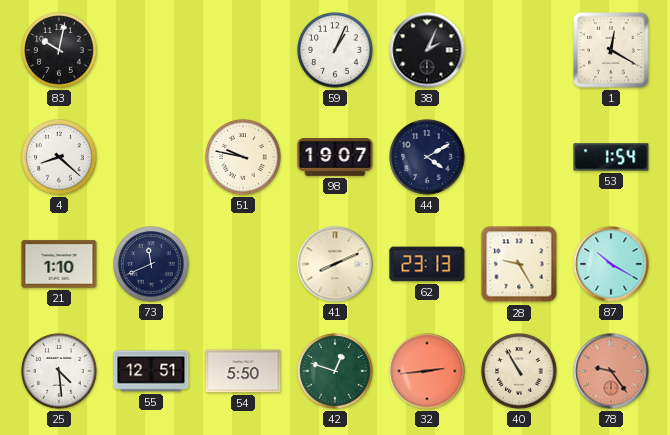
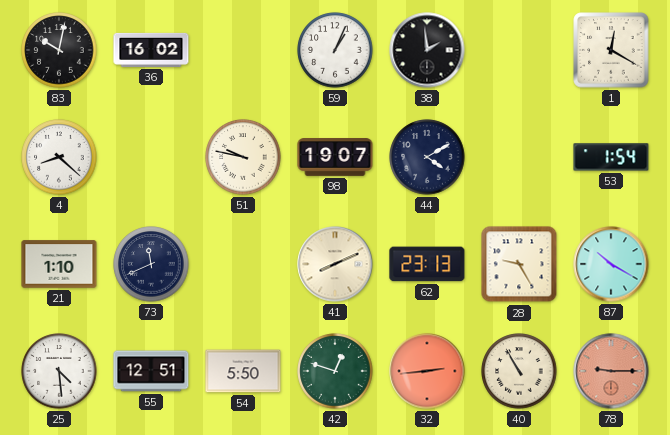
36: none -> 16:02 (151, 50)
38: 2:04 -> 1:59 (427, 50)
78: 9:24 -> 9:15 (611, 371)
